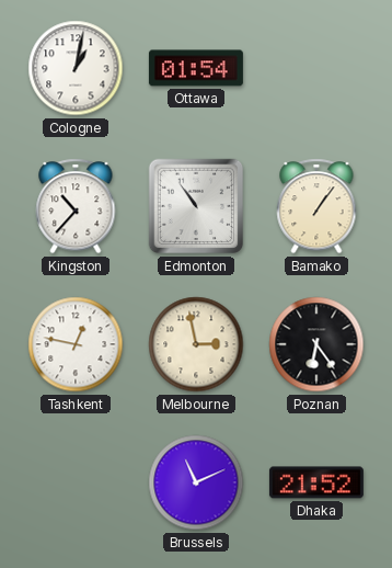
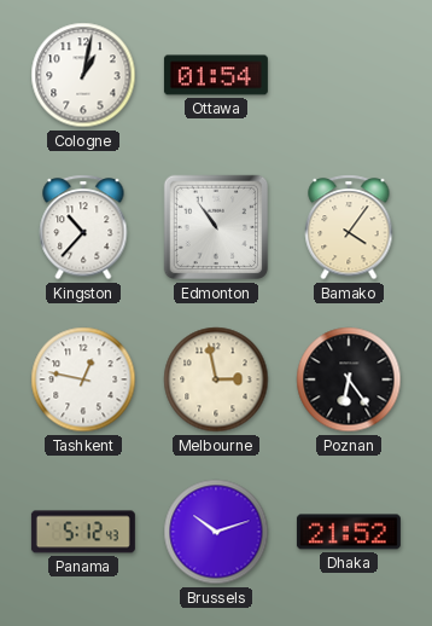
Bamako: 1:06 -> 4:06 (349, 227)
Panama: none -> 5:12 (83, 532)
Brussels: 11:11 -> 10:12 (216, 532)
